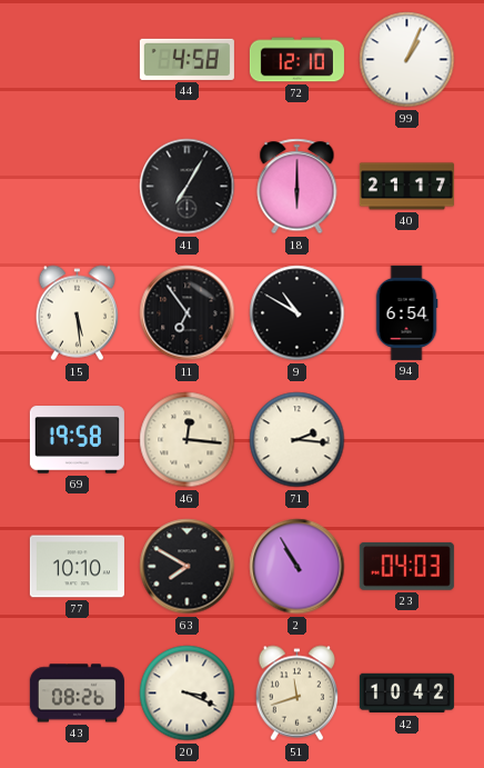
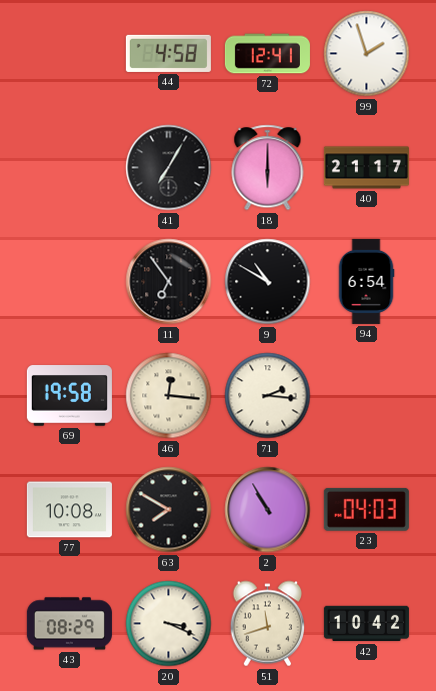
72: 12:10 -> 12:41 (267, 54)
99: 1:04 -> 1:57 (367, 54)
15: 5:29 -> none (78, 313)
77: 10:10 -> 10:08 (69, 510)
43: 08:26 -> 08:29 (69, 624)
